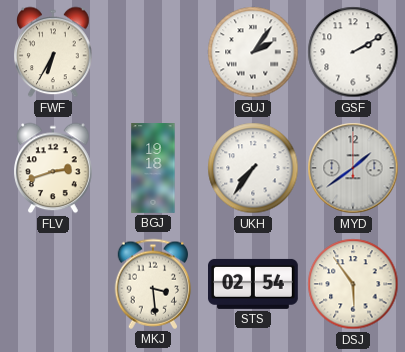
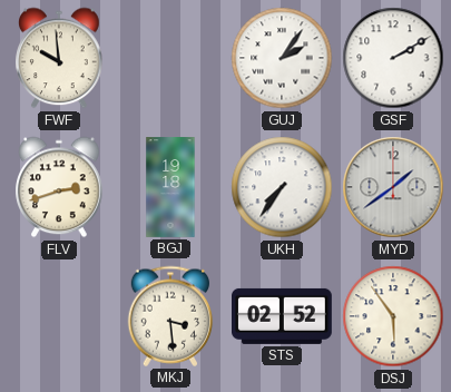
FWF: 6:35 -> 9:59 (59, 58)
STS: 02:54 -> 02:52 (283, 316)
